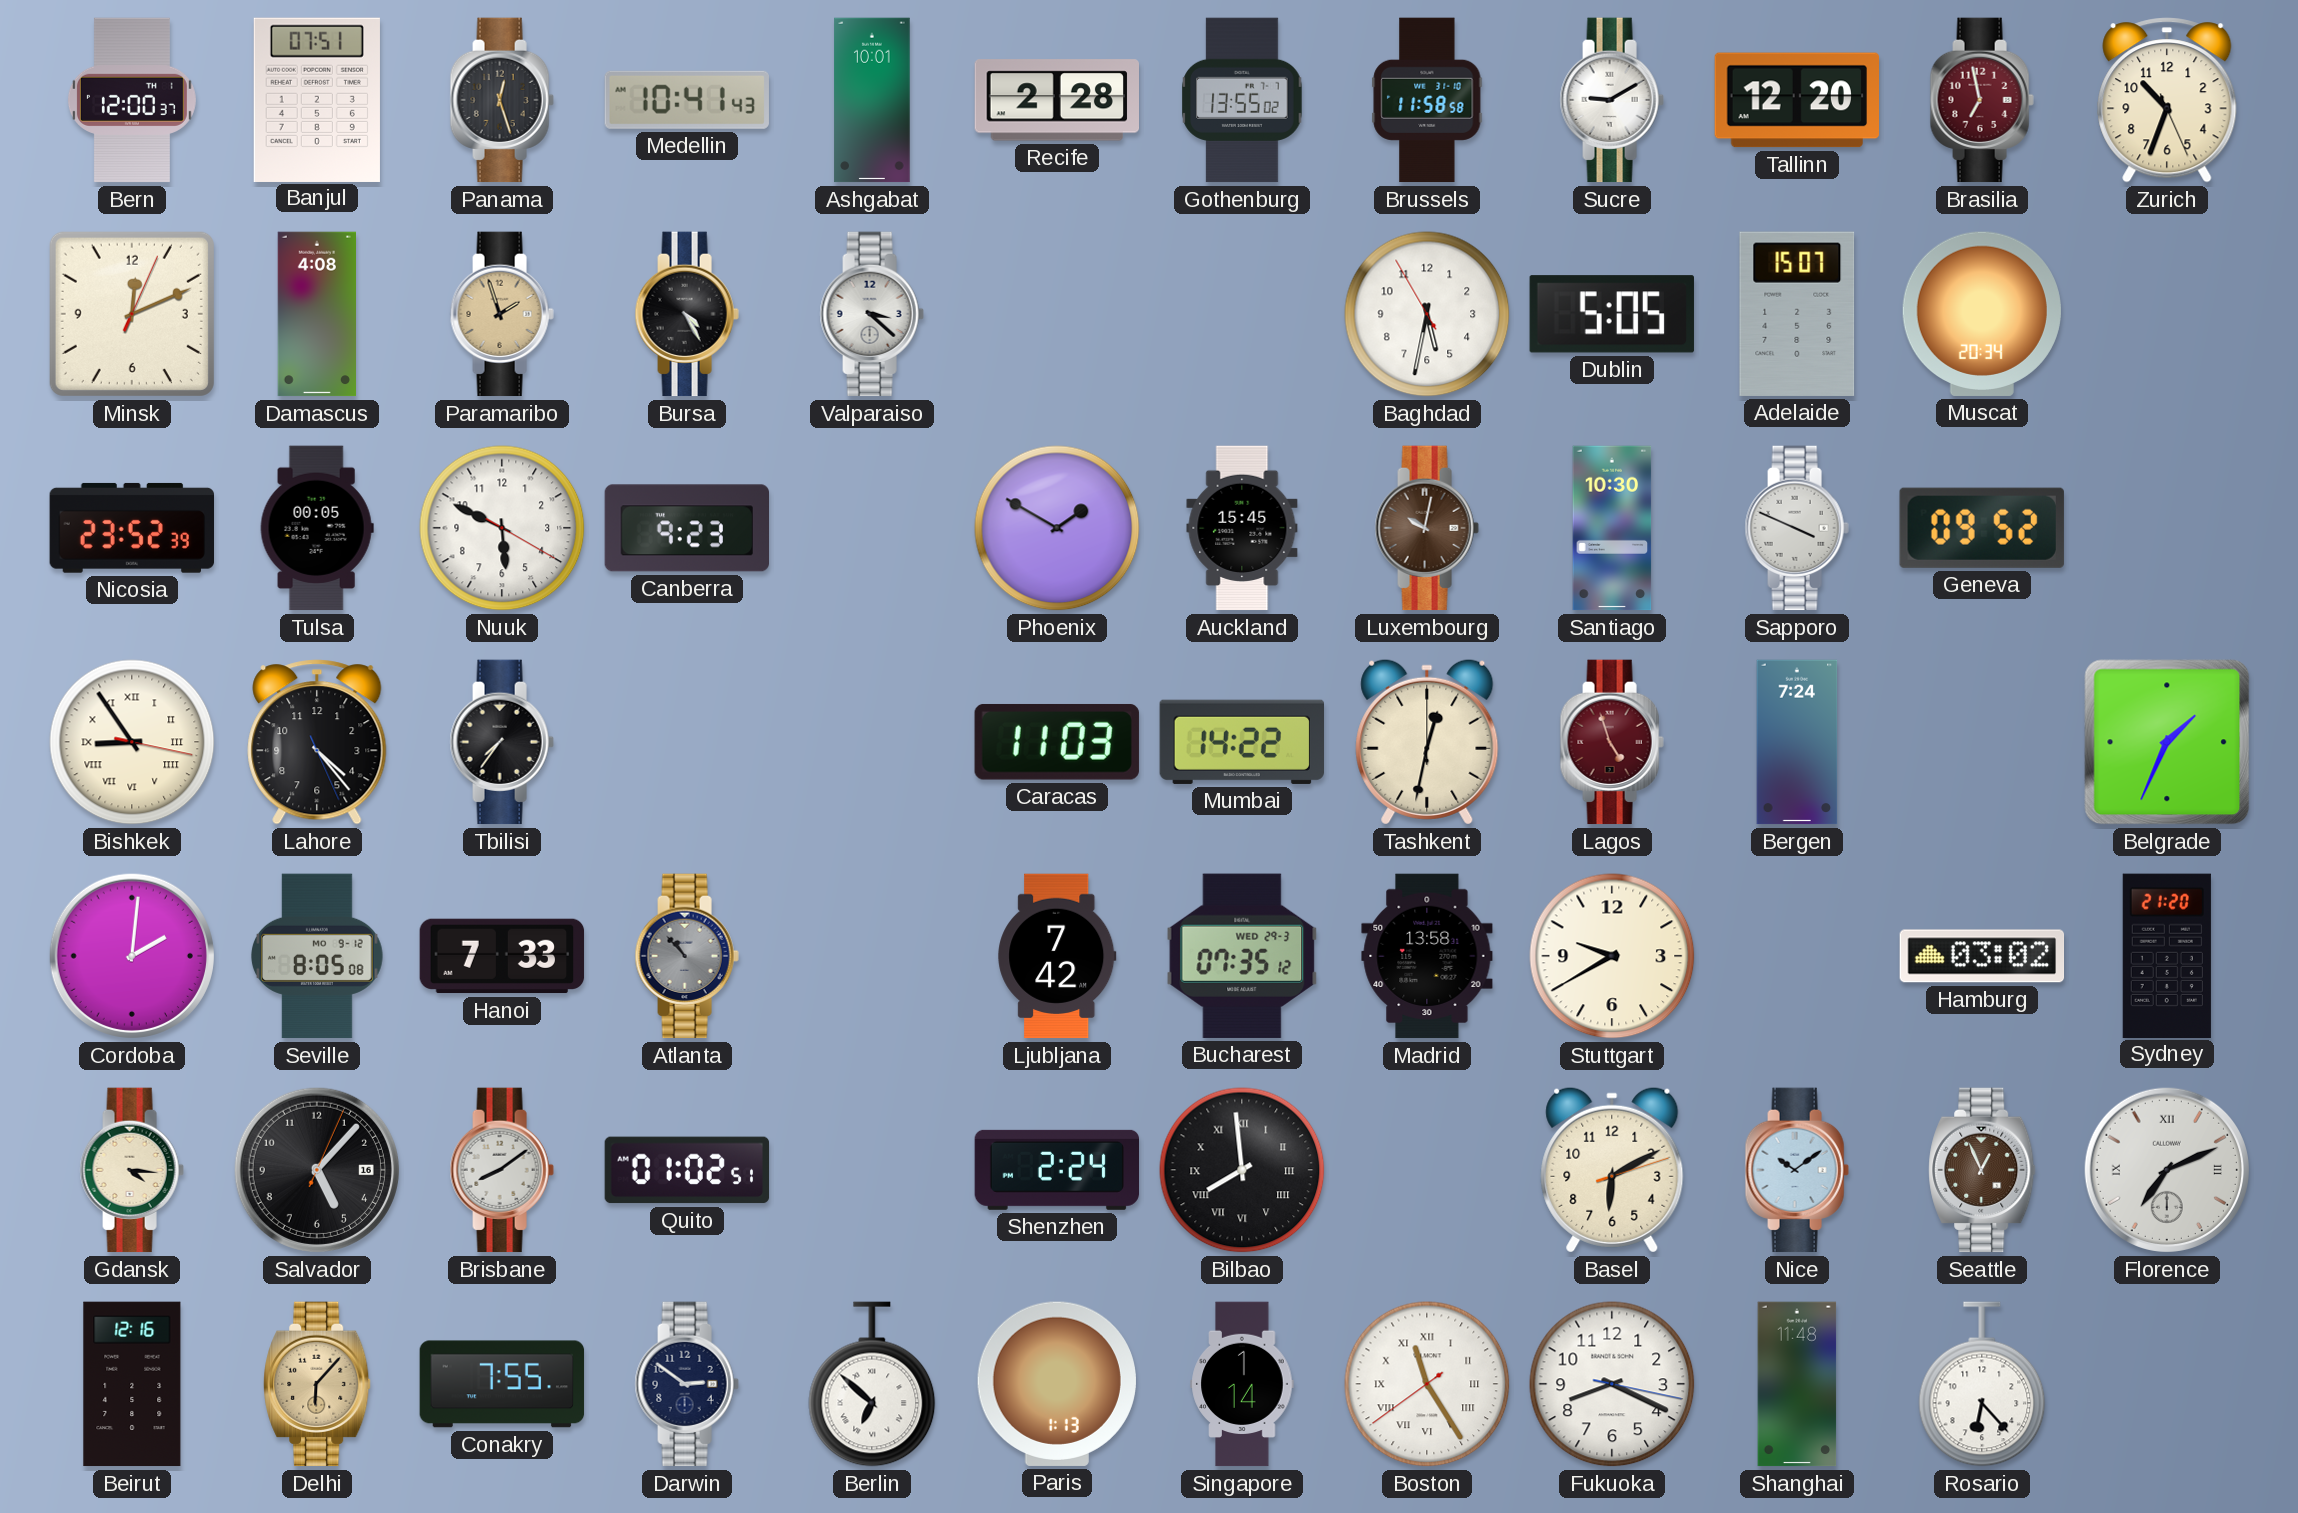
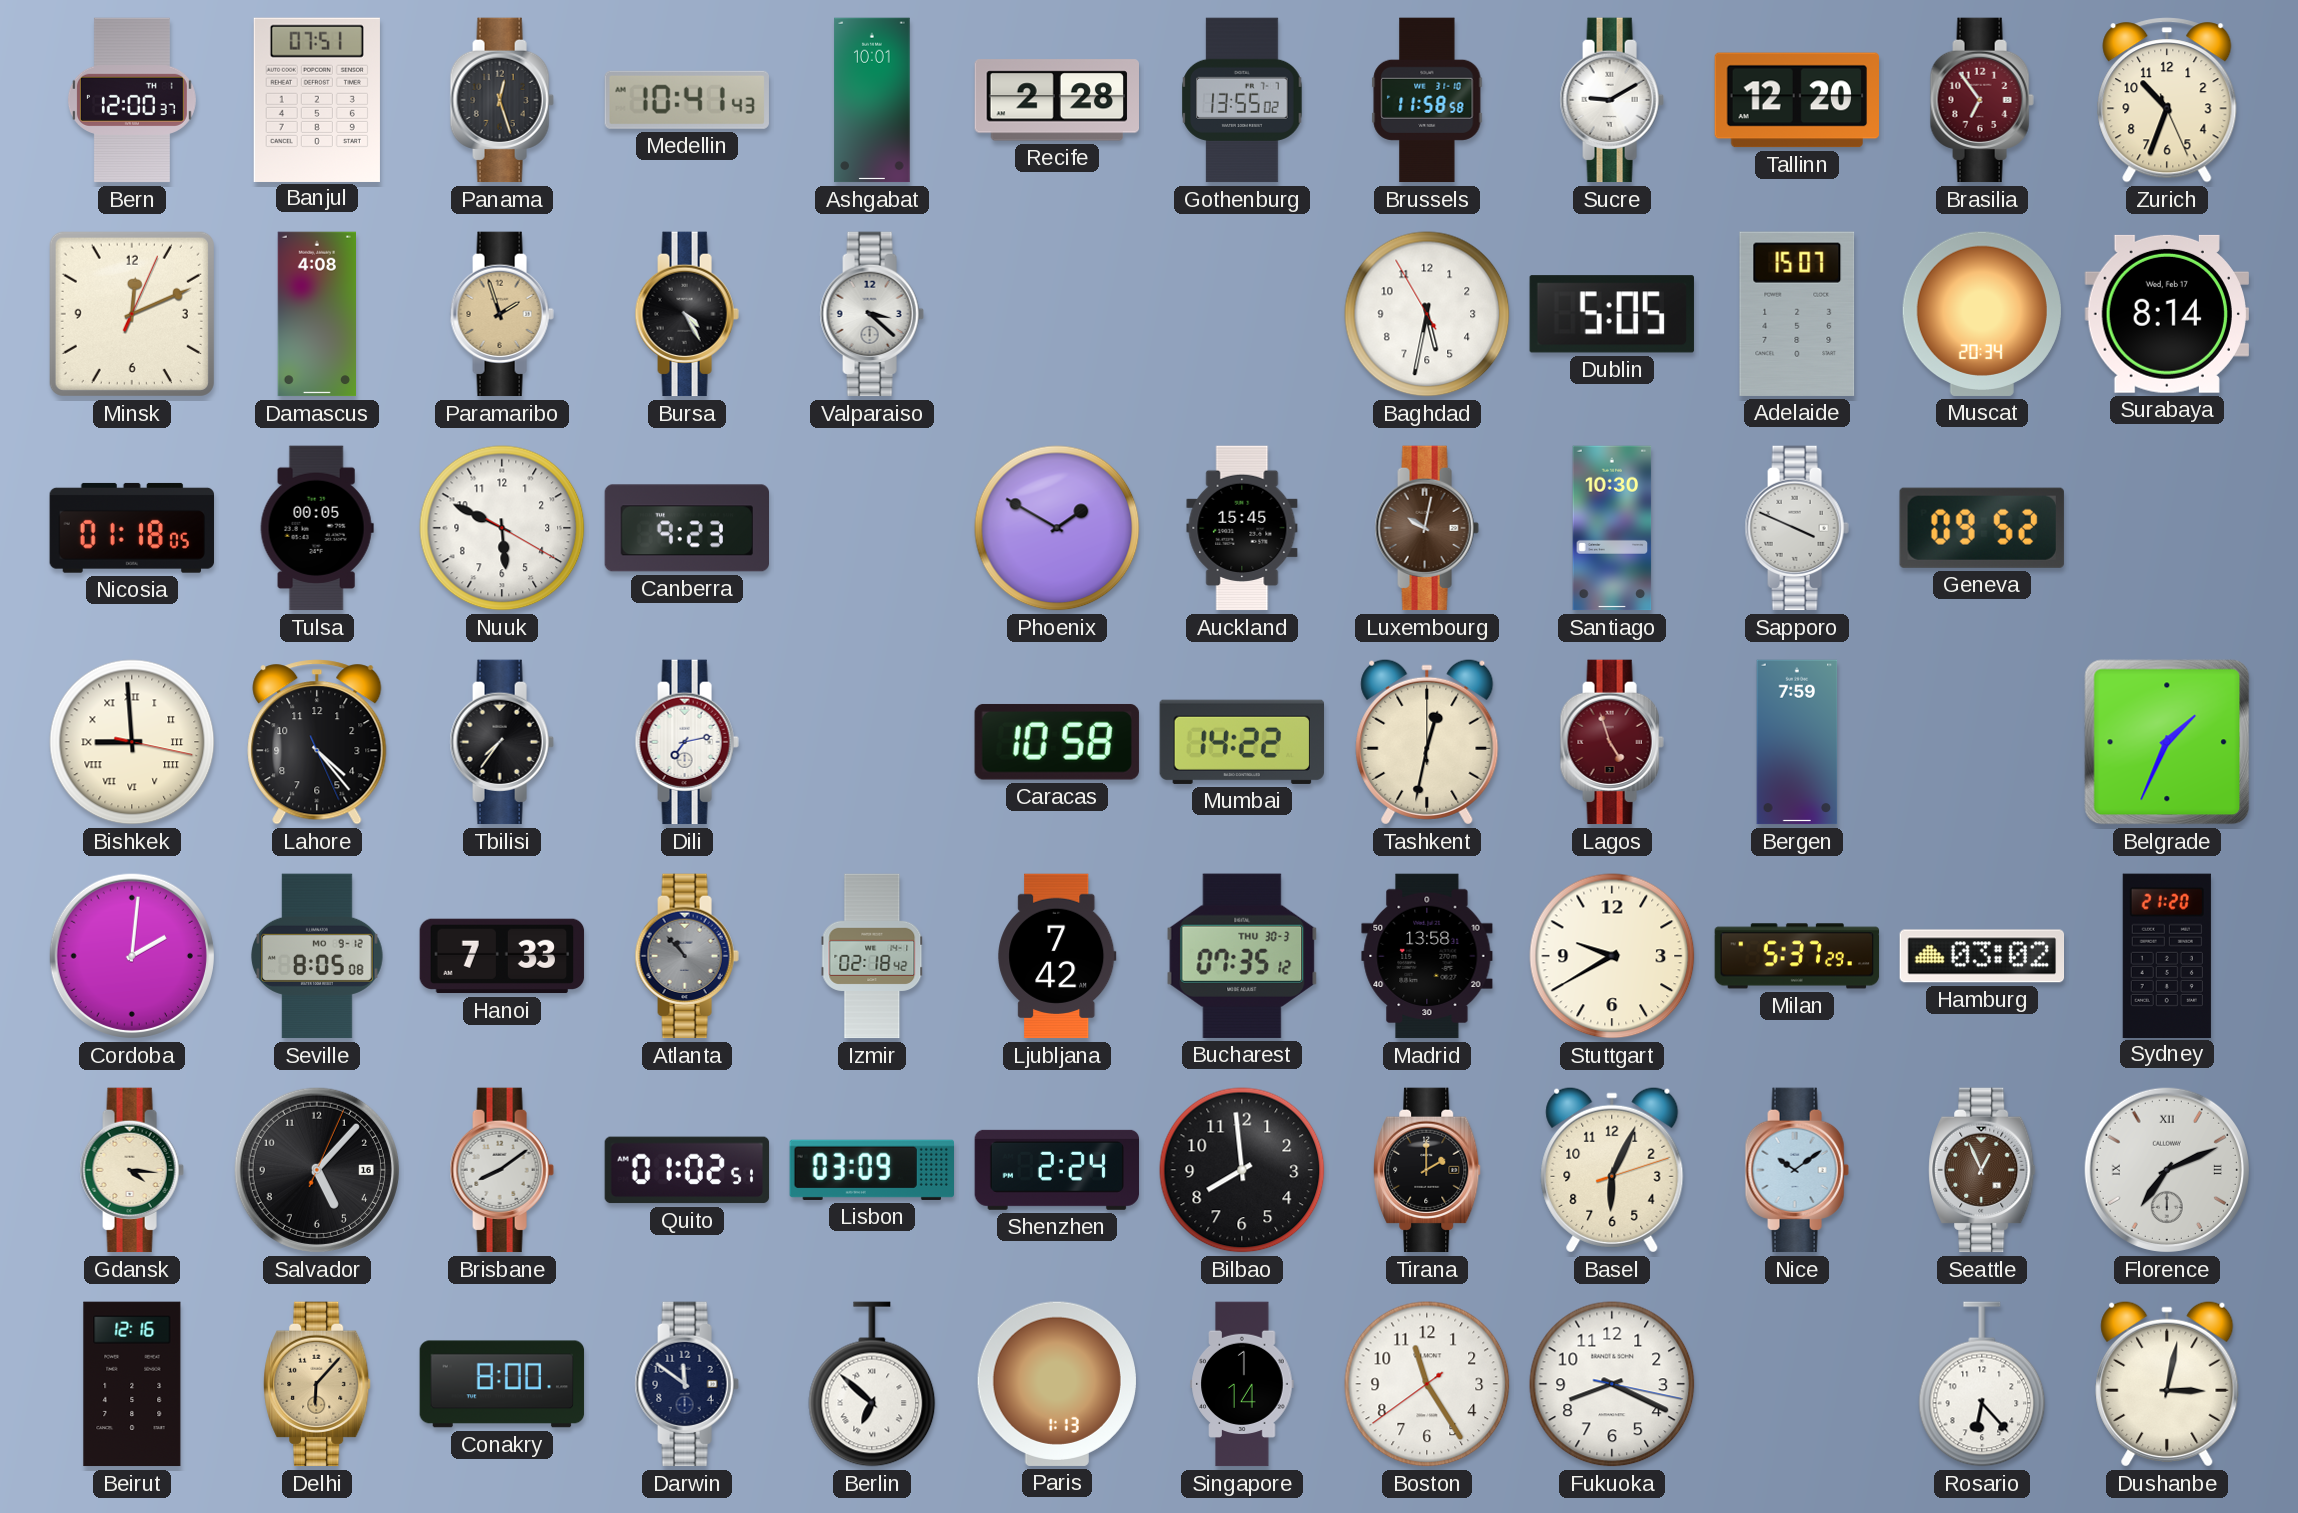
Brasilia: 6:58 -> 6:54 (1982, 100)
Surabaya: none -> 8:14 (2167, 314)
Nicosia: 23:52 -> 01:18 (131, 528)
Bishkek: 8:54 -> 8:59 (132, 742)
Dili: none -> 7:13 (687, 742)
Caracas: 11:03 -> 10:58 (1057, 742)
Bergen: 7:24 -> 7:59 (1797, 742)
Izmir: none -> 02:18 (872, 956)
Bucharest date: WED 29-3 -> THU 30-3 (1242, 956)
Milan: none -> 5:37 (1797, 956)
Lisbon: none -> 03:09 (871, 1170)
Bilbao numerals: Roman -> Arabic (1242, 1170)
Tirana: none -> 2:00 (1427, 1170)
Basel: 6:10 -> 6:04 (1612, 1170)
Conakry: 7:55 -> 8:00 (502, 1384)
Darwin: 2:51 -> 11:51 (687, 1384)
Boston numerals: Roman -> Arabic (1427, 1384)
Shanghai: 11:48 -> none (1797, 1384)
Dushanbe: none -> 3:02 (2167, 1384)
